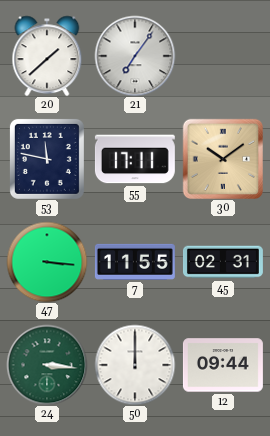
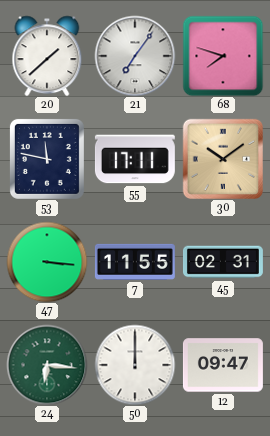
68: none -> 7:48 (223, 56)
24: 3:16 -> 6:16 (47, 365)
12: 09:44 -> 09:47 (223, 365)
